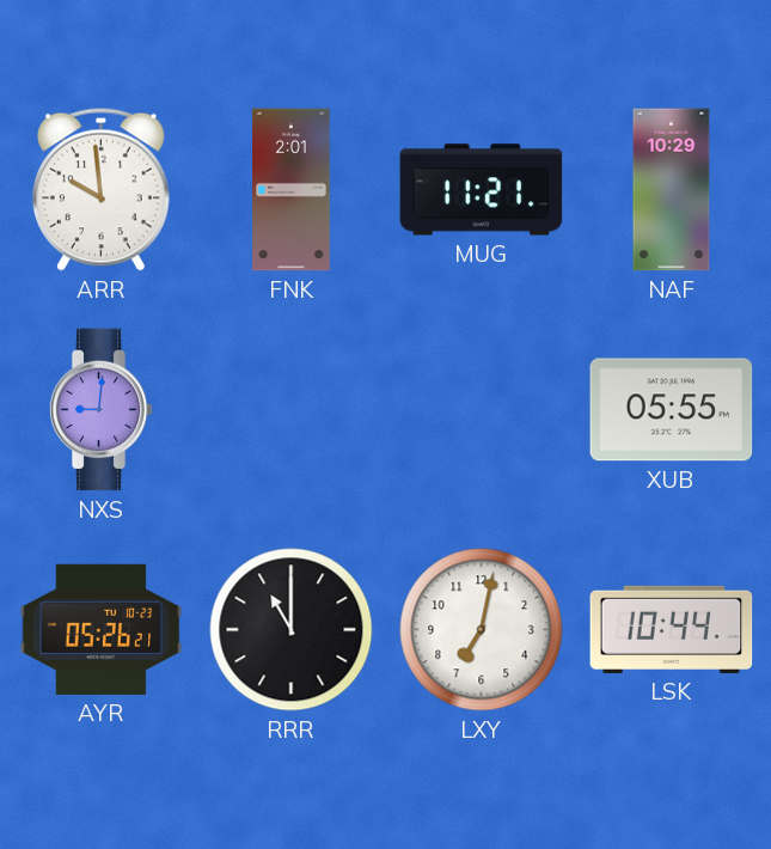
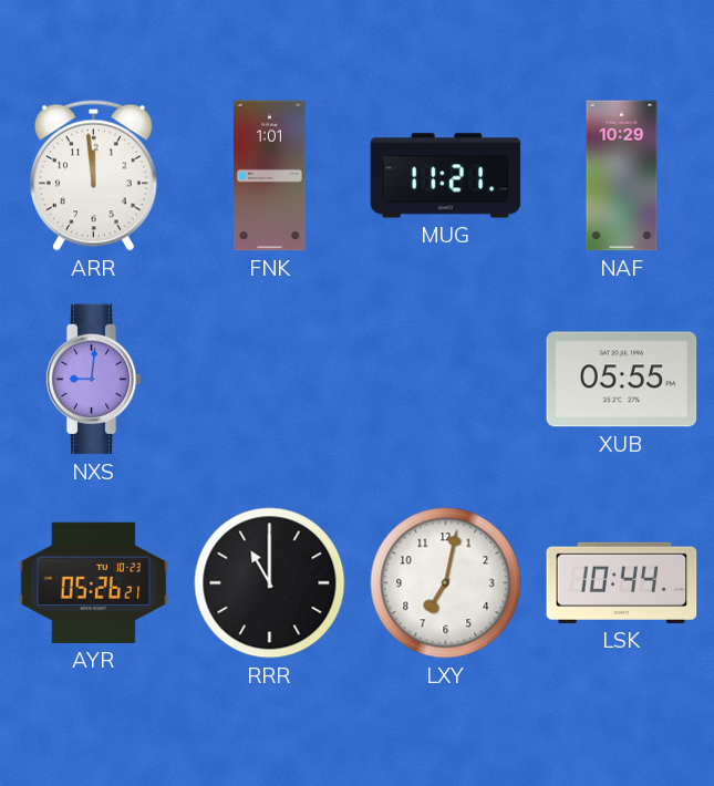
ARR: 9:59 -> 11:59 (93, 175)
FNK: 2:01 -> 1:01 (270, 176)
